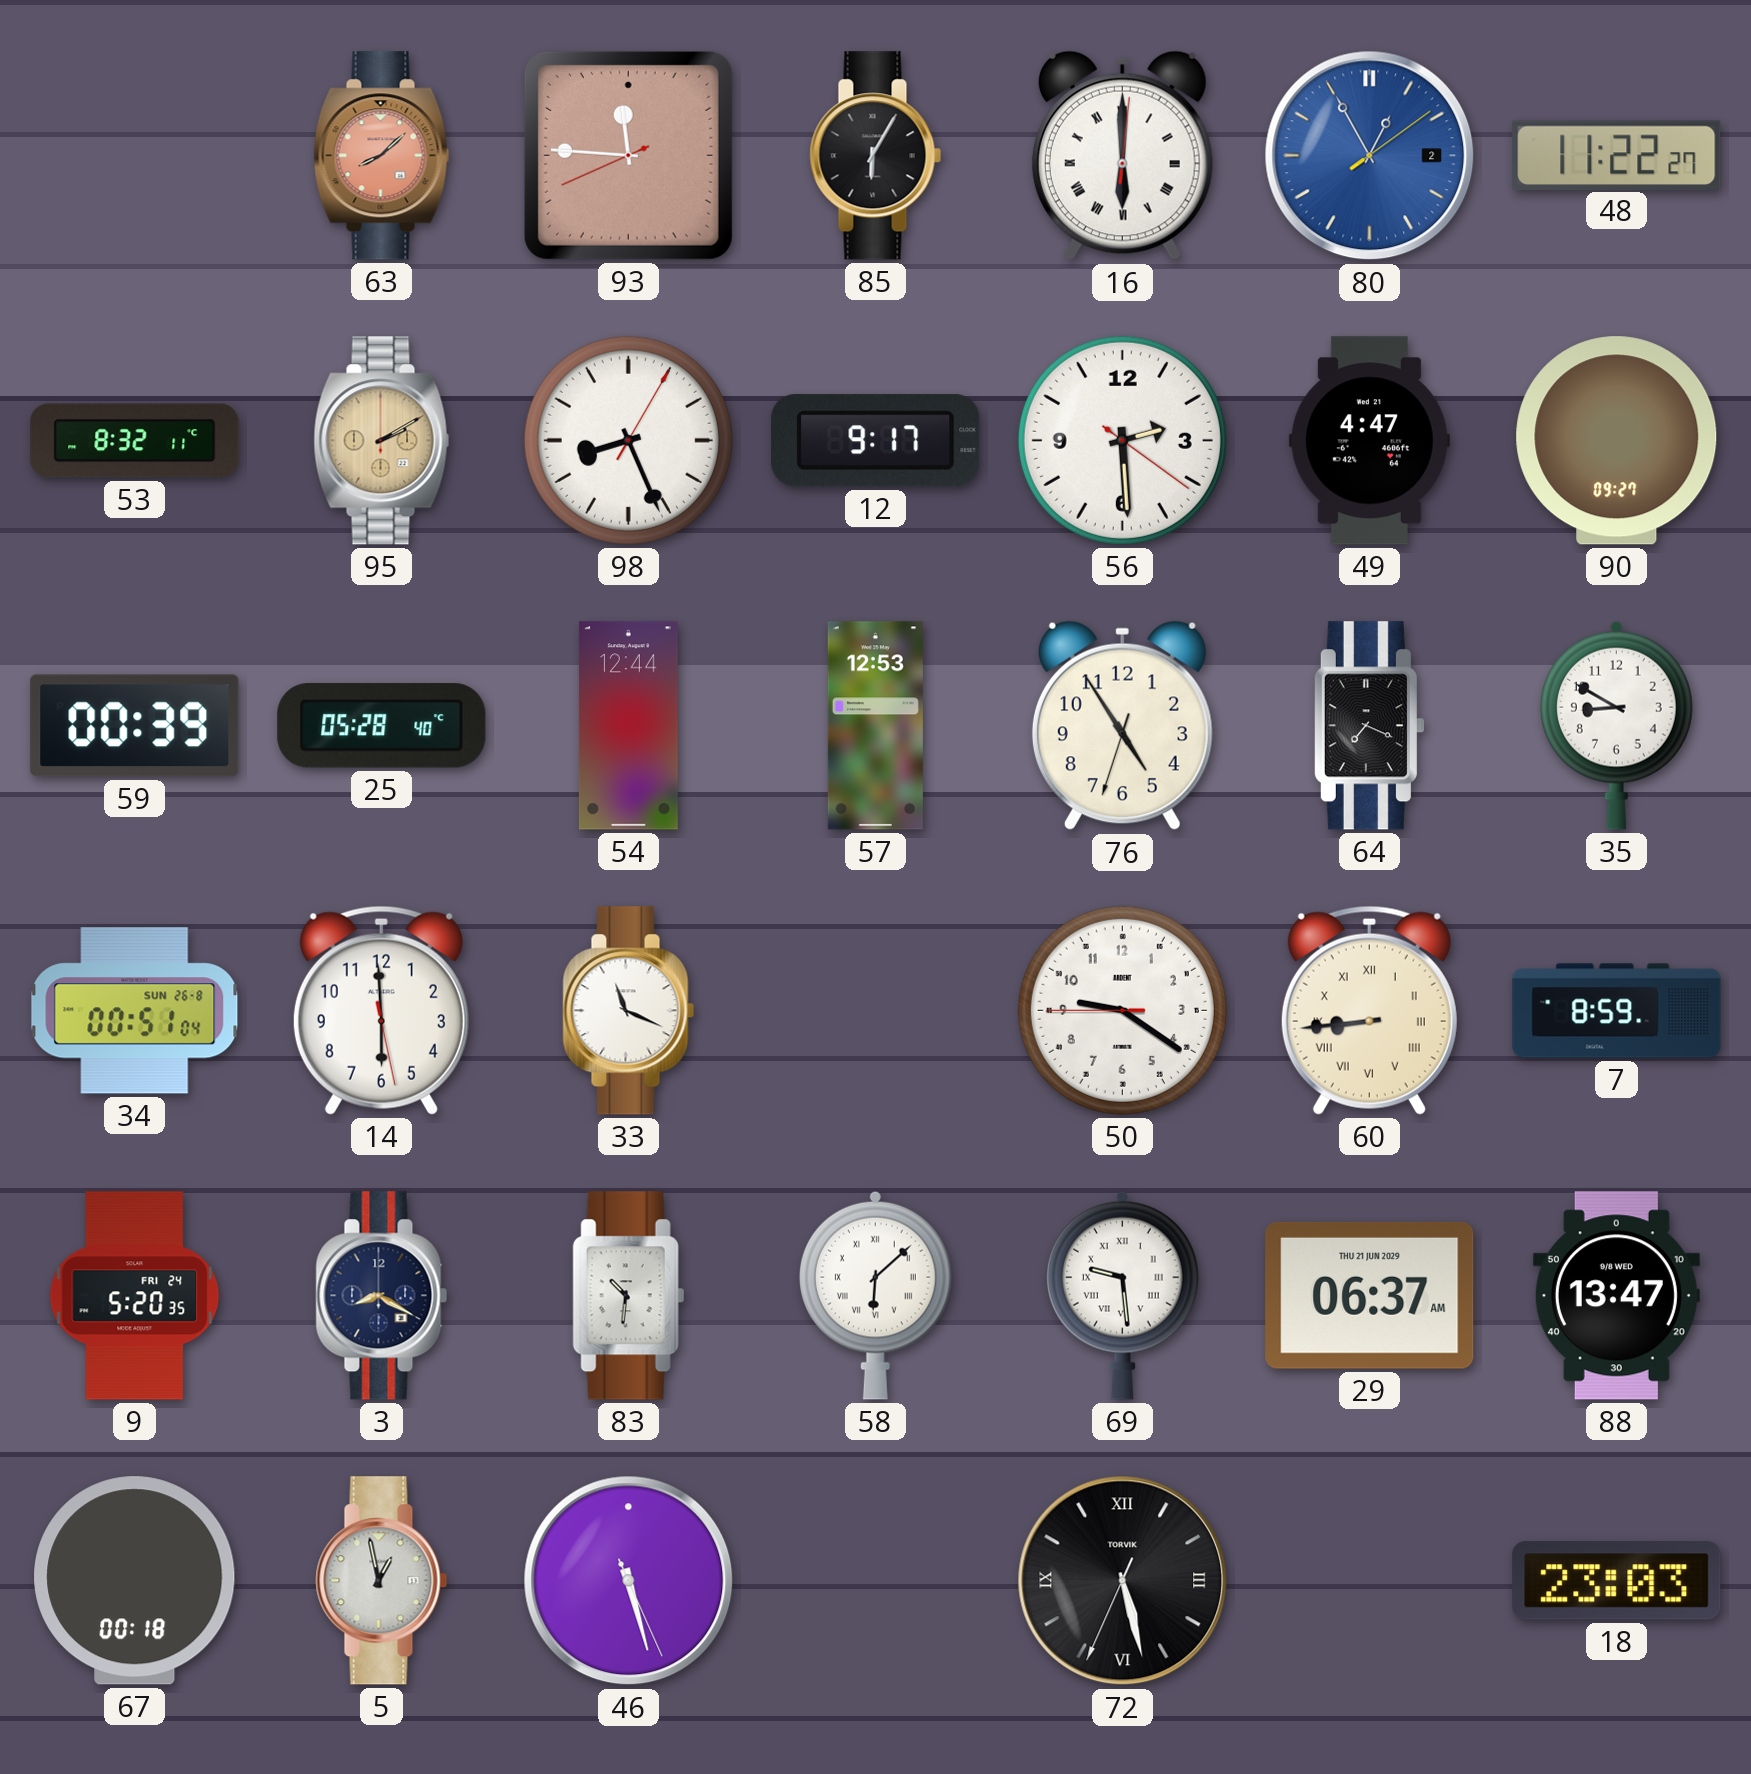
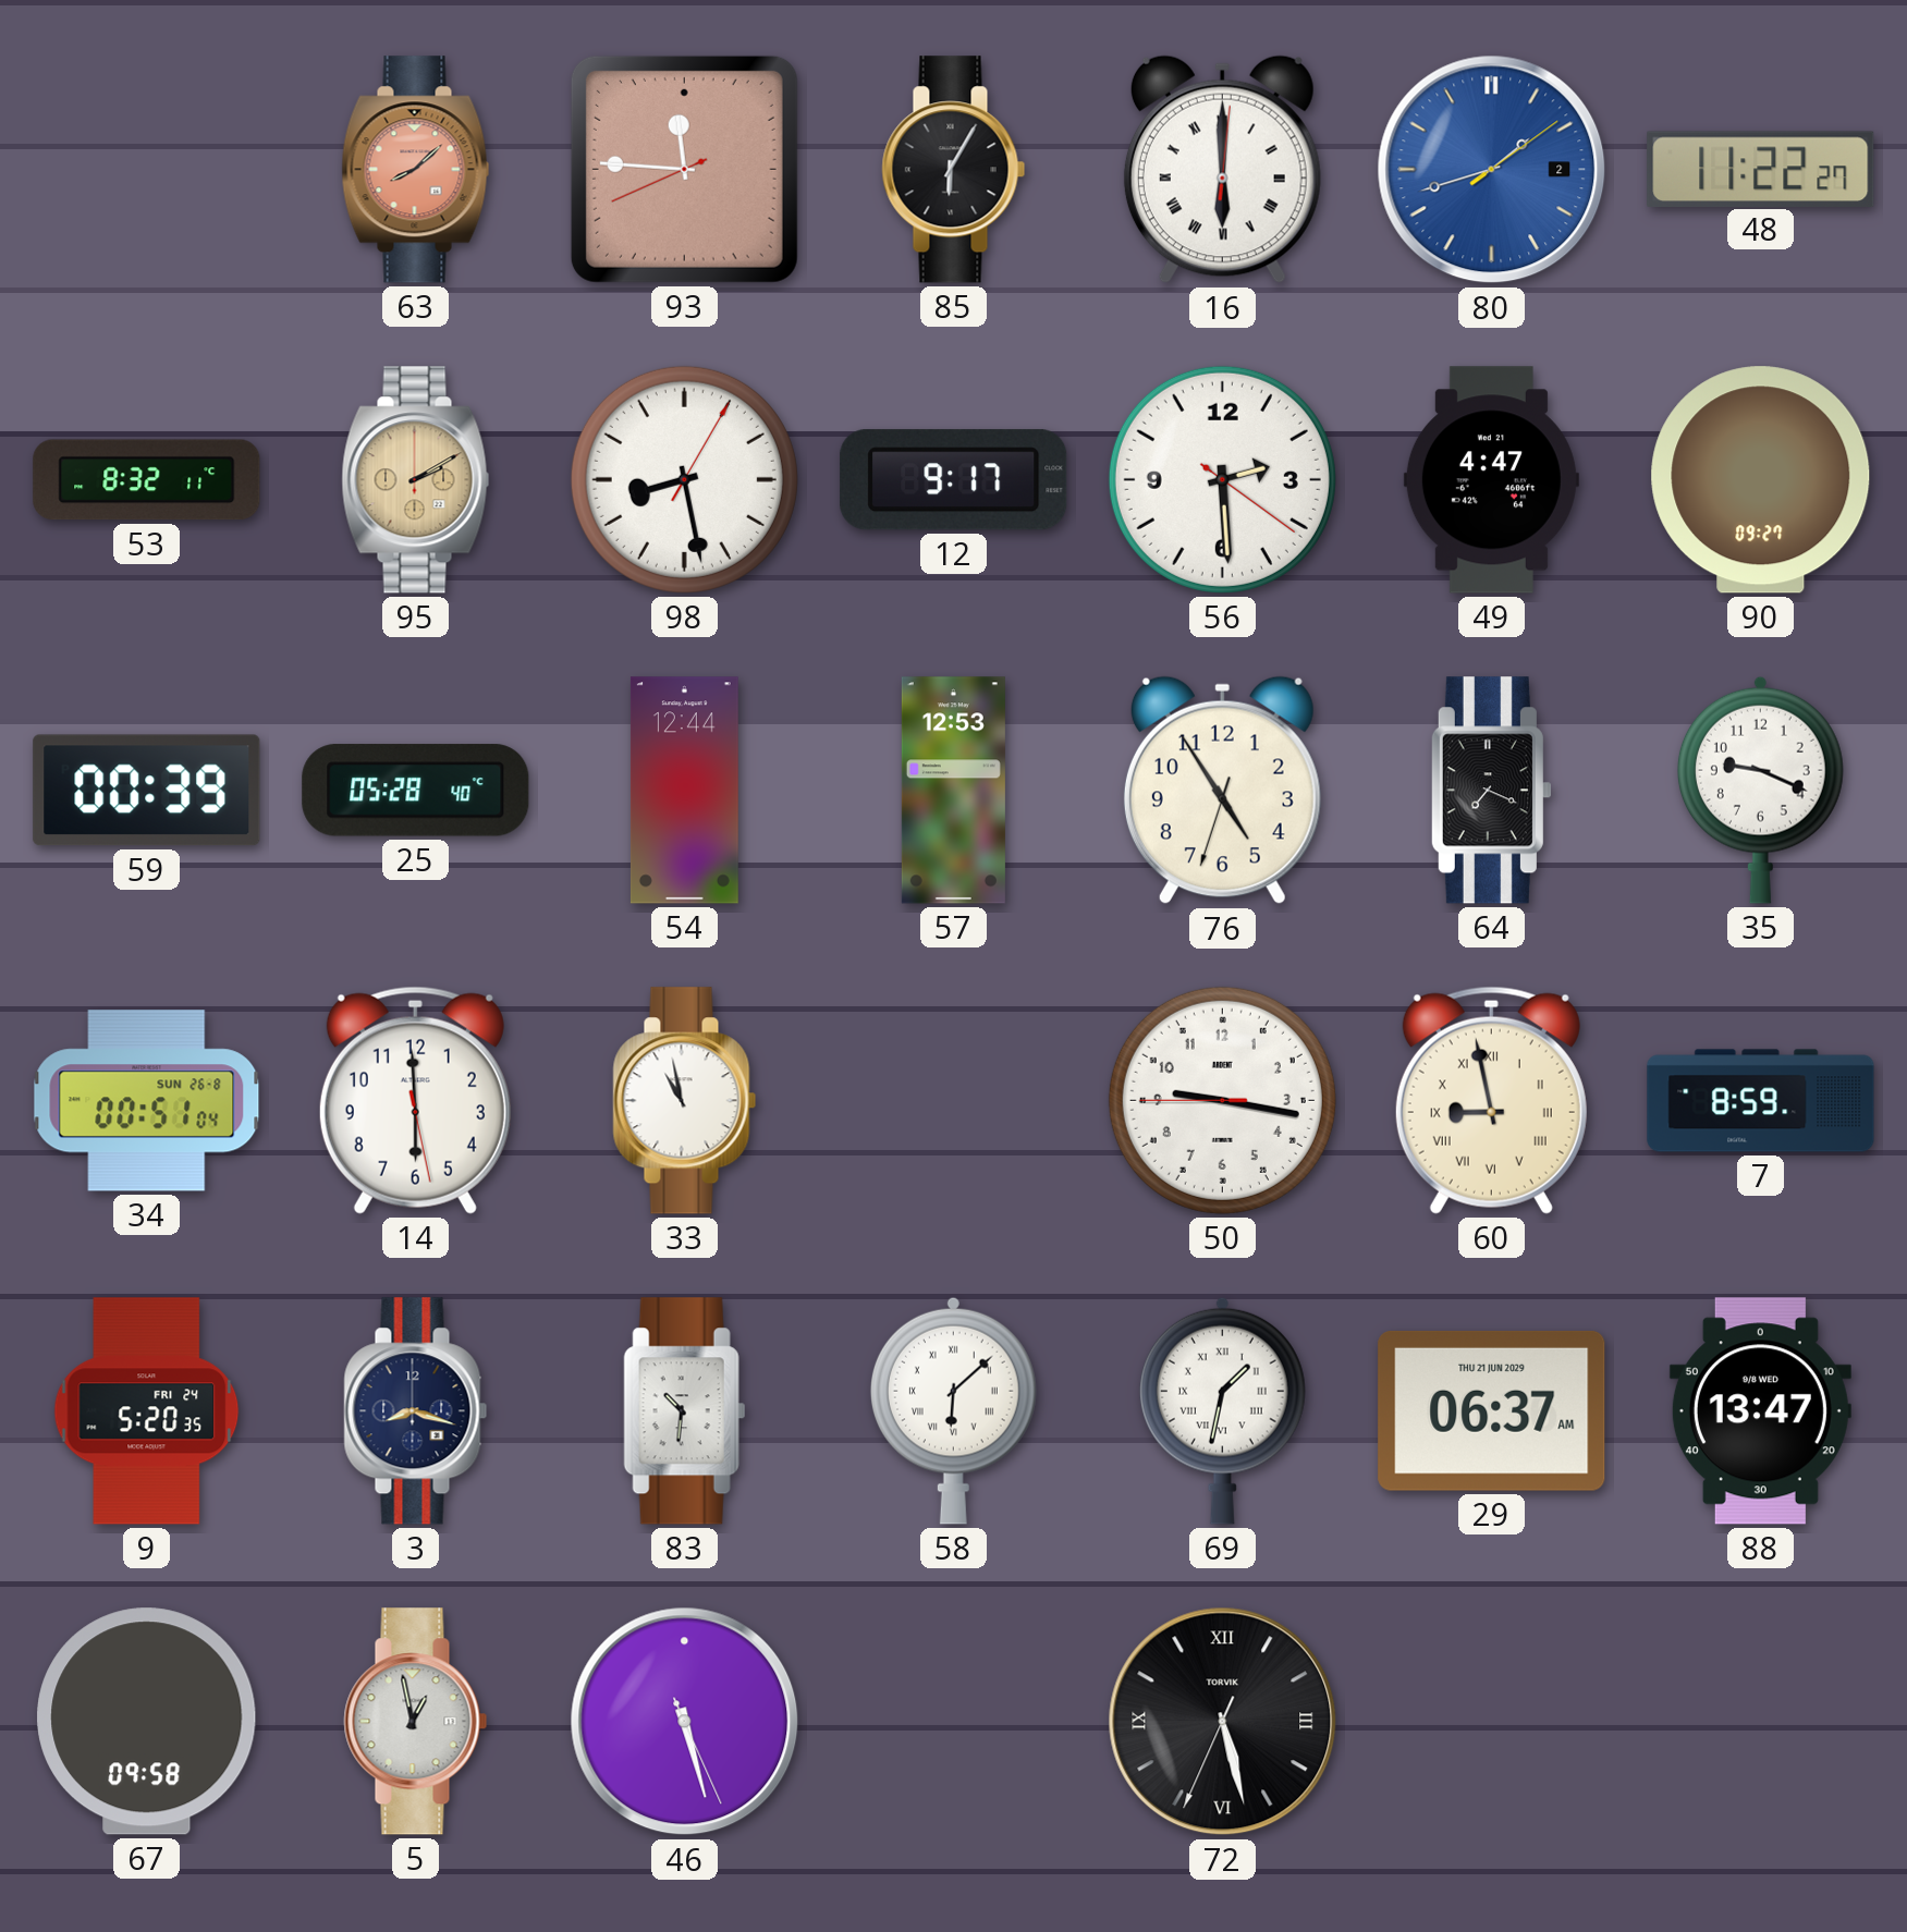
80: 12:55 -> 1:42 (1492, 170)
98: 8:26 -> 8:28 (684, 479)
35: 8:50 -> 9:19 (1760, 790)
33: 11:19 -> 10:58 (685, 1101)
50: 9:20 -> 9:16 (1222, 1100)
60: 8:44 -> 8:58 (1491, 1100)
3: 8:20 -> 8:18 (416, 1411)
69: 9:29 -> 1:32 (1222, 1410)
67: 00:18 -> 09:58 (147, 1722)
18: 23:03 -> none (1617, 1581)
